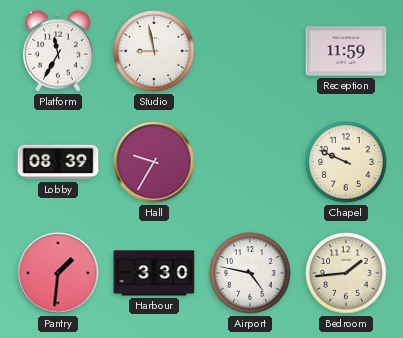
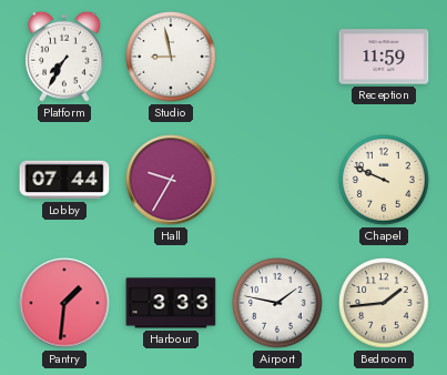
Platform: 11:35 -> 7:35 (64, 57)
Lobby: 08:39 -> 07:44 (64, 180)
Harbour: 3:30 -> 3:33 (171, 303)
Airport: 4:47 -> 1:47 (277, 303)
